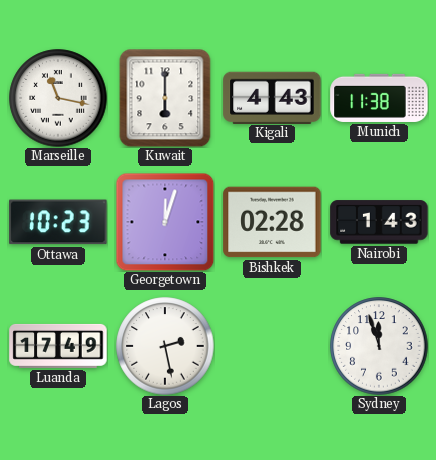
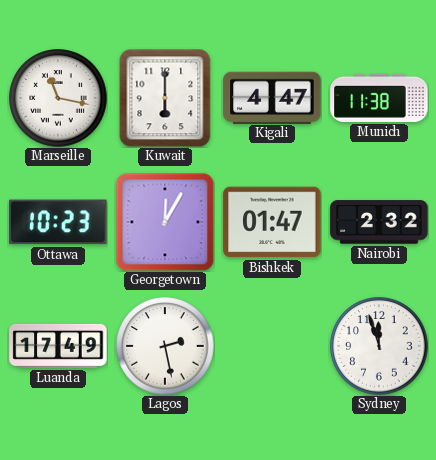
Kigali: 4:43 -> 4:47 (272, 97)
Georgetown: 12:03 -> 12:05 (165, 222)
Bishkek: 02:28 -> 01:47 (272, 222)
Nairobi: 1:43 -> 2:32 (379, 222)
